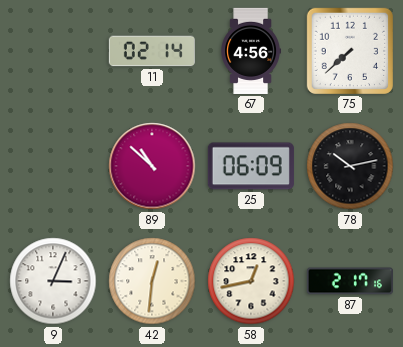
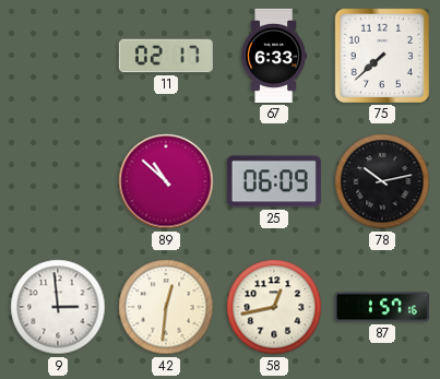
11: 02:14 -> 02:17 (166, 56)
67: 4:56 -> 6:33 (273, 56)
9: 3:04 -> 2:59 (58, 307)
87: 2:17 -> 1:57 (382, 307)
